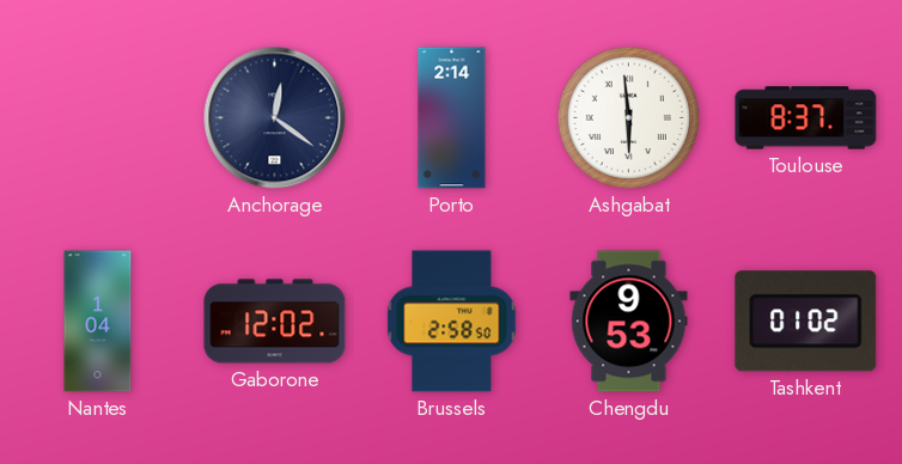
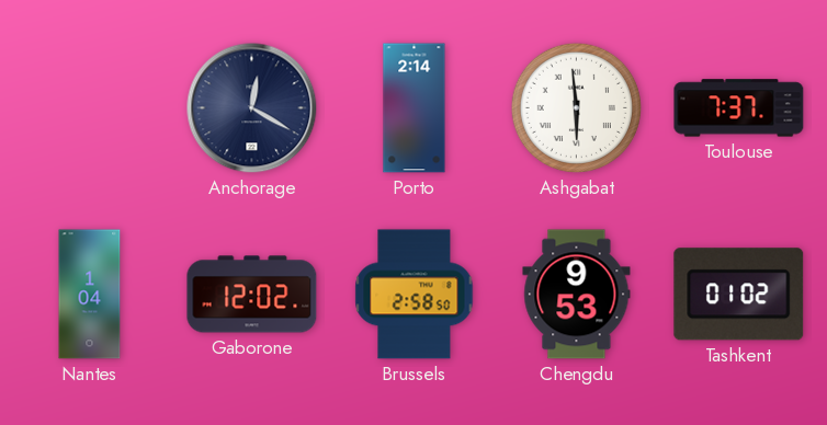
Anchorage: 12:21 -> 12:20 (252, 108)
Toulouse: 8:37 -> 7:37 (739, 108)
